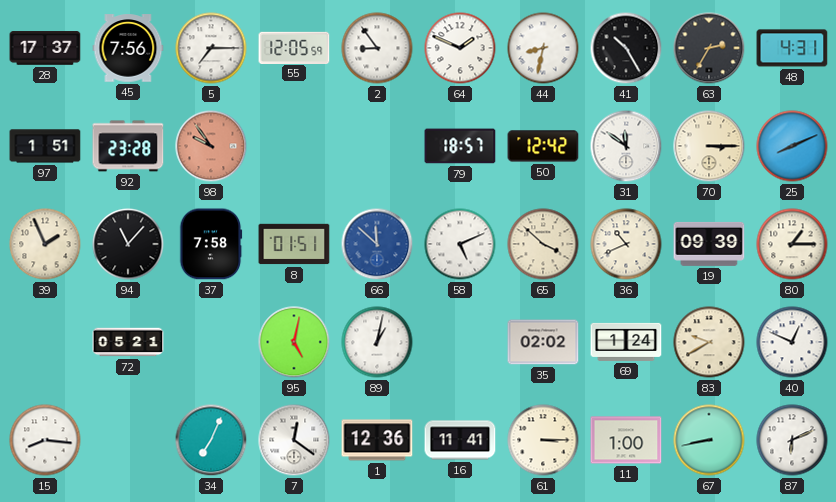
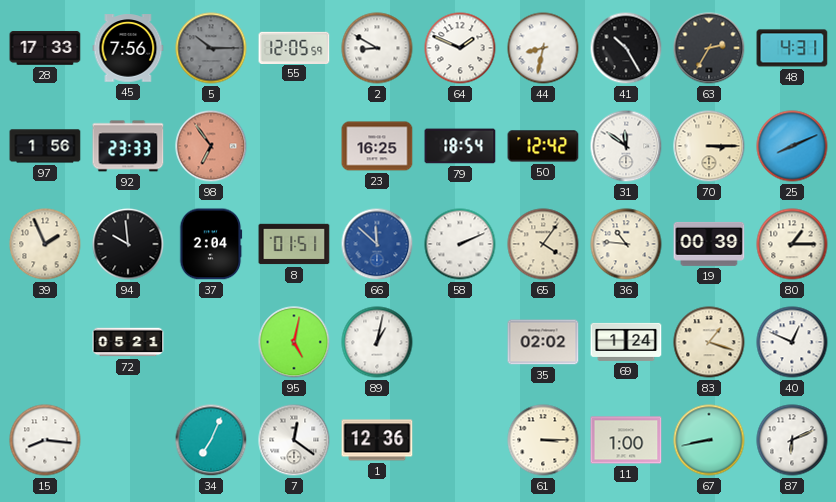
28: 17:37 -> 17:33 (45, 48)
5: 7:15 -> 10:15 (211, 48)
5 dial: white -> grey (211, 48)
2: 8:54 -> 8:50 (377, 48)
97: 1:51 -> 1:56 (45, 146)
92: 23:28 -> 23:33 (128, 146)
98: 9:54 -> 6:54 (211, 146)
23: none -> 16:25 (377, 146)
79: 18:57 -> 18:54 (460, 146)
94: 11:07 -> 9:59 (128, 244)
37: 7:58 -> 2:04 (211, 244)
58: 5:11 -> 2:11 (460, 244)
65: 3:52 -> 4:06 (543, 244)
36: 10:41 -> 10:46 (626, 244)
19: 09:39 -> 00:39 (709, 244)
83: 9:40 -> 1:18 (709, 342)
16: 11:41 -> none (460, 440)
